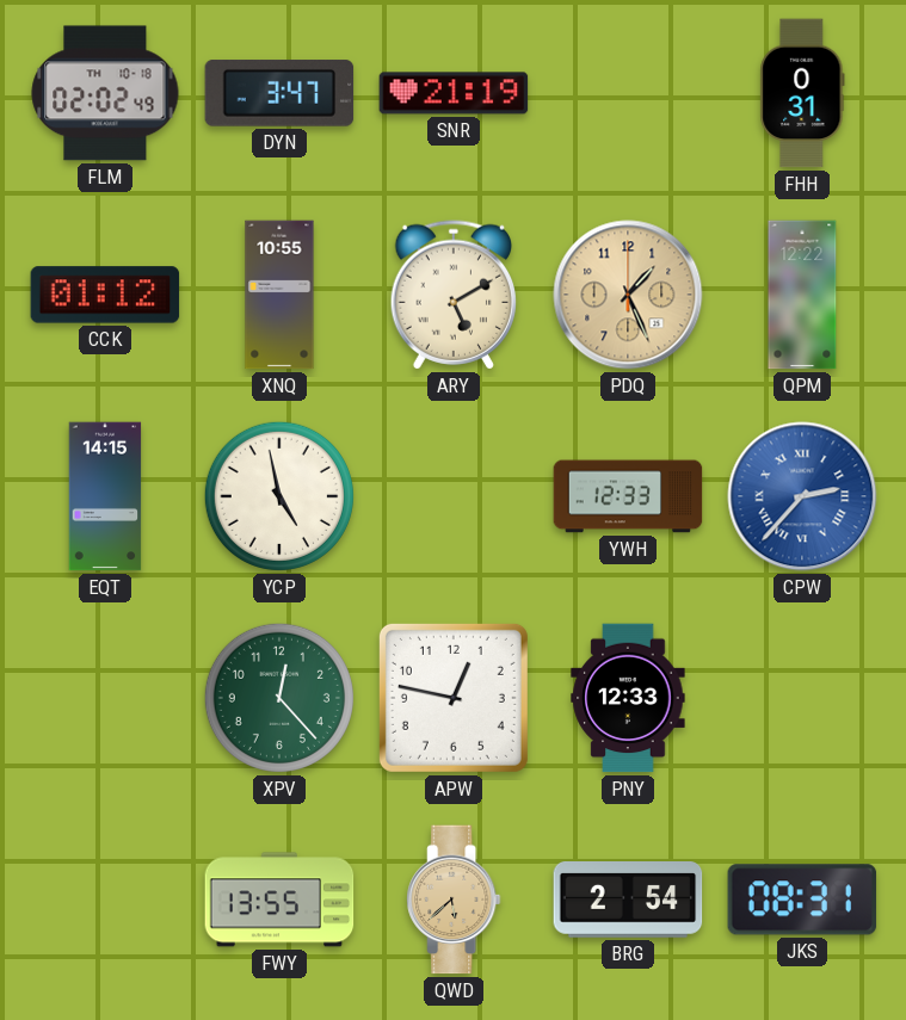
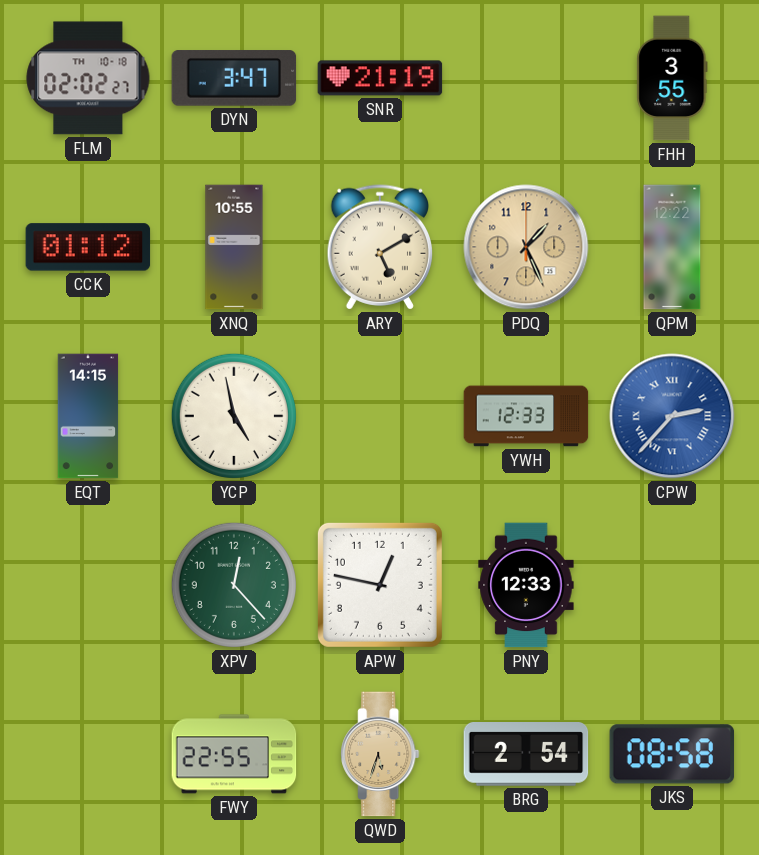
FLM: 02:02:49 -> 02:02:27 (88, 78)
FHH: 0:31 -> 3:55 (672, 78)
FWY: 13:55 -> 22:55 (234, 754)
QWD: 5:38 -> 5:33 (380, 754)
JKS: 08:31 -> 08:58 (672, 754)
